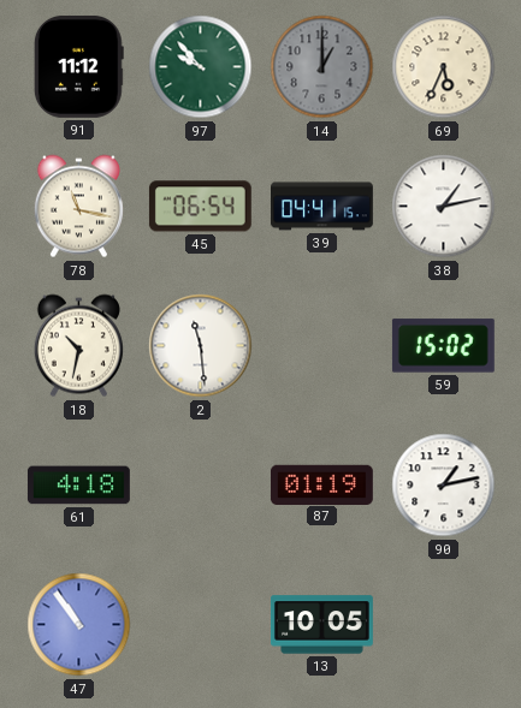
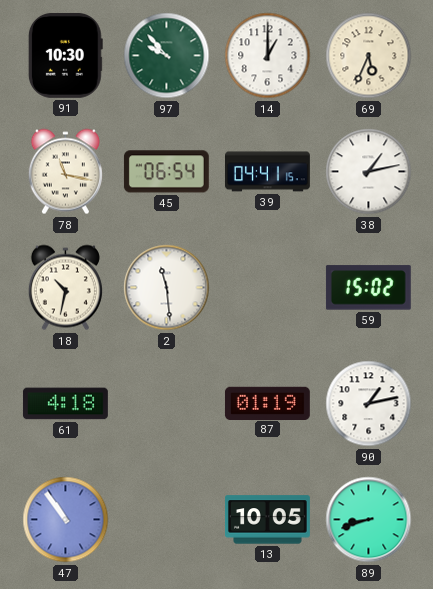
91: 11:12 -> 10:30 (65, 55)
14 dial: grey -> white (268, 56)
89: none -> 8:42 (369, 520)
